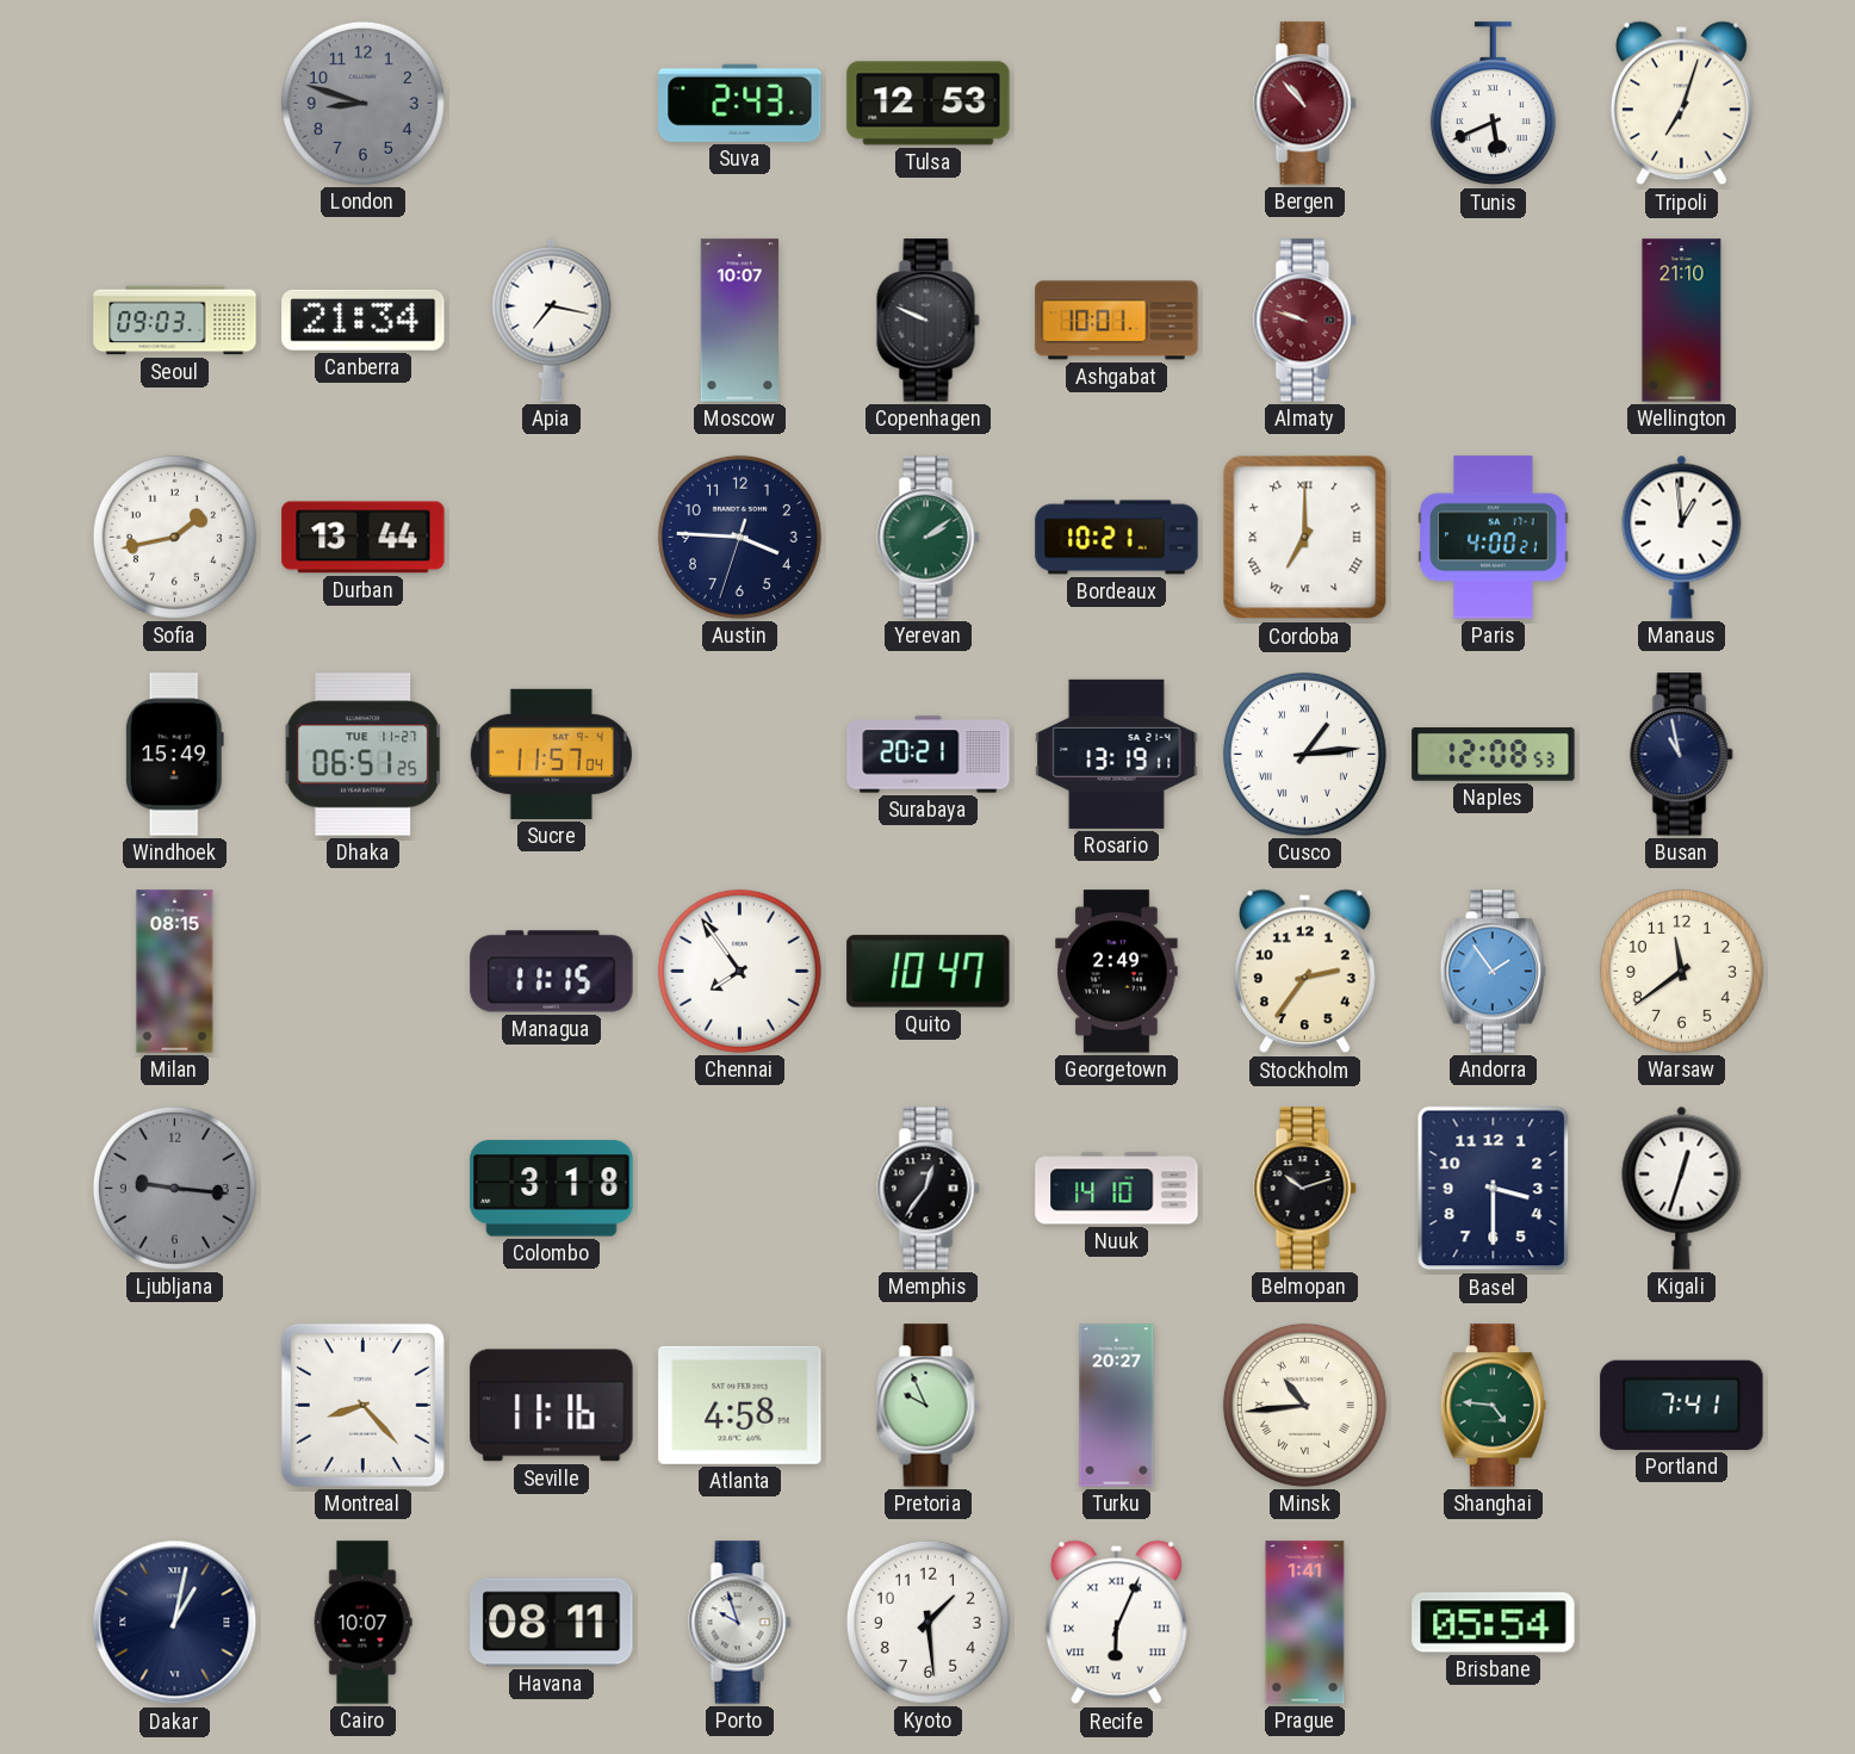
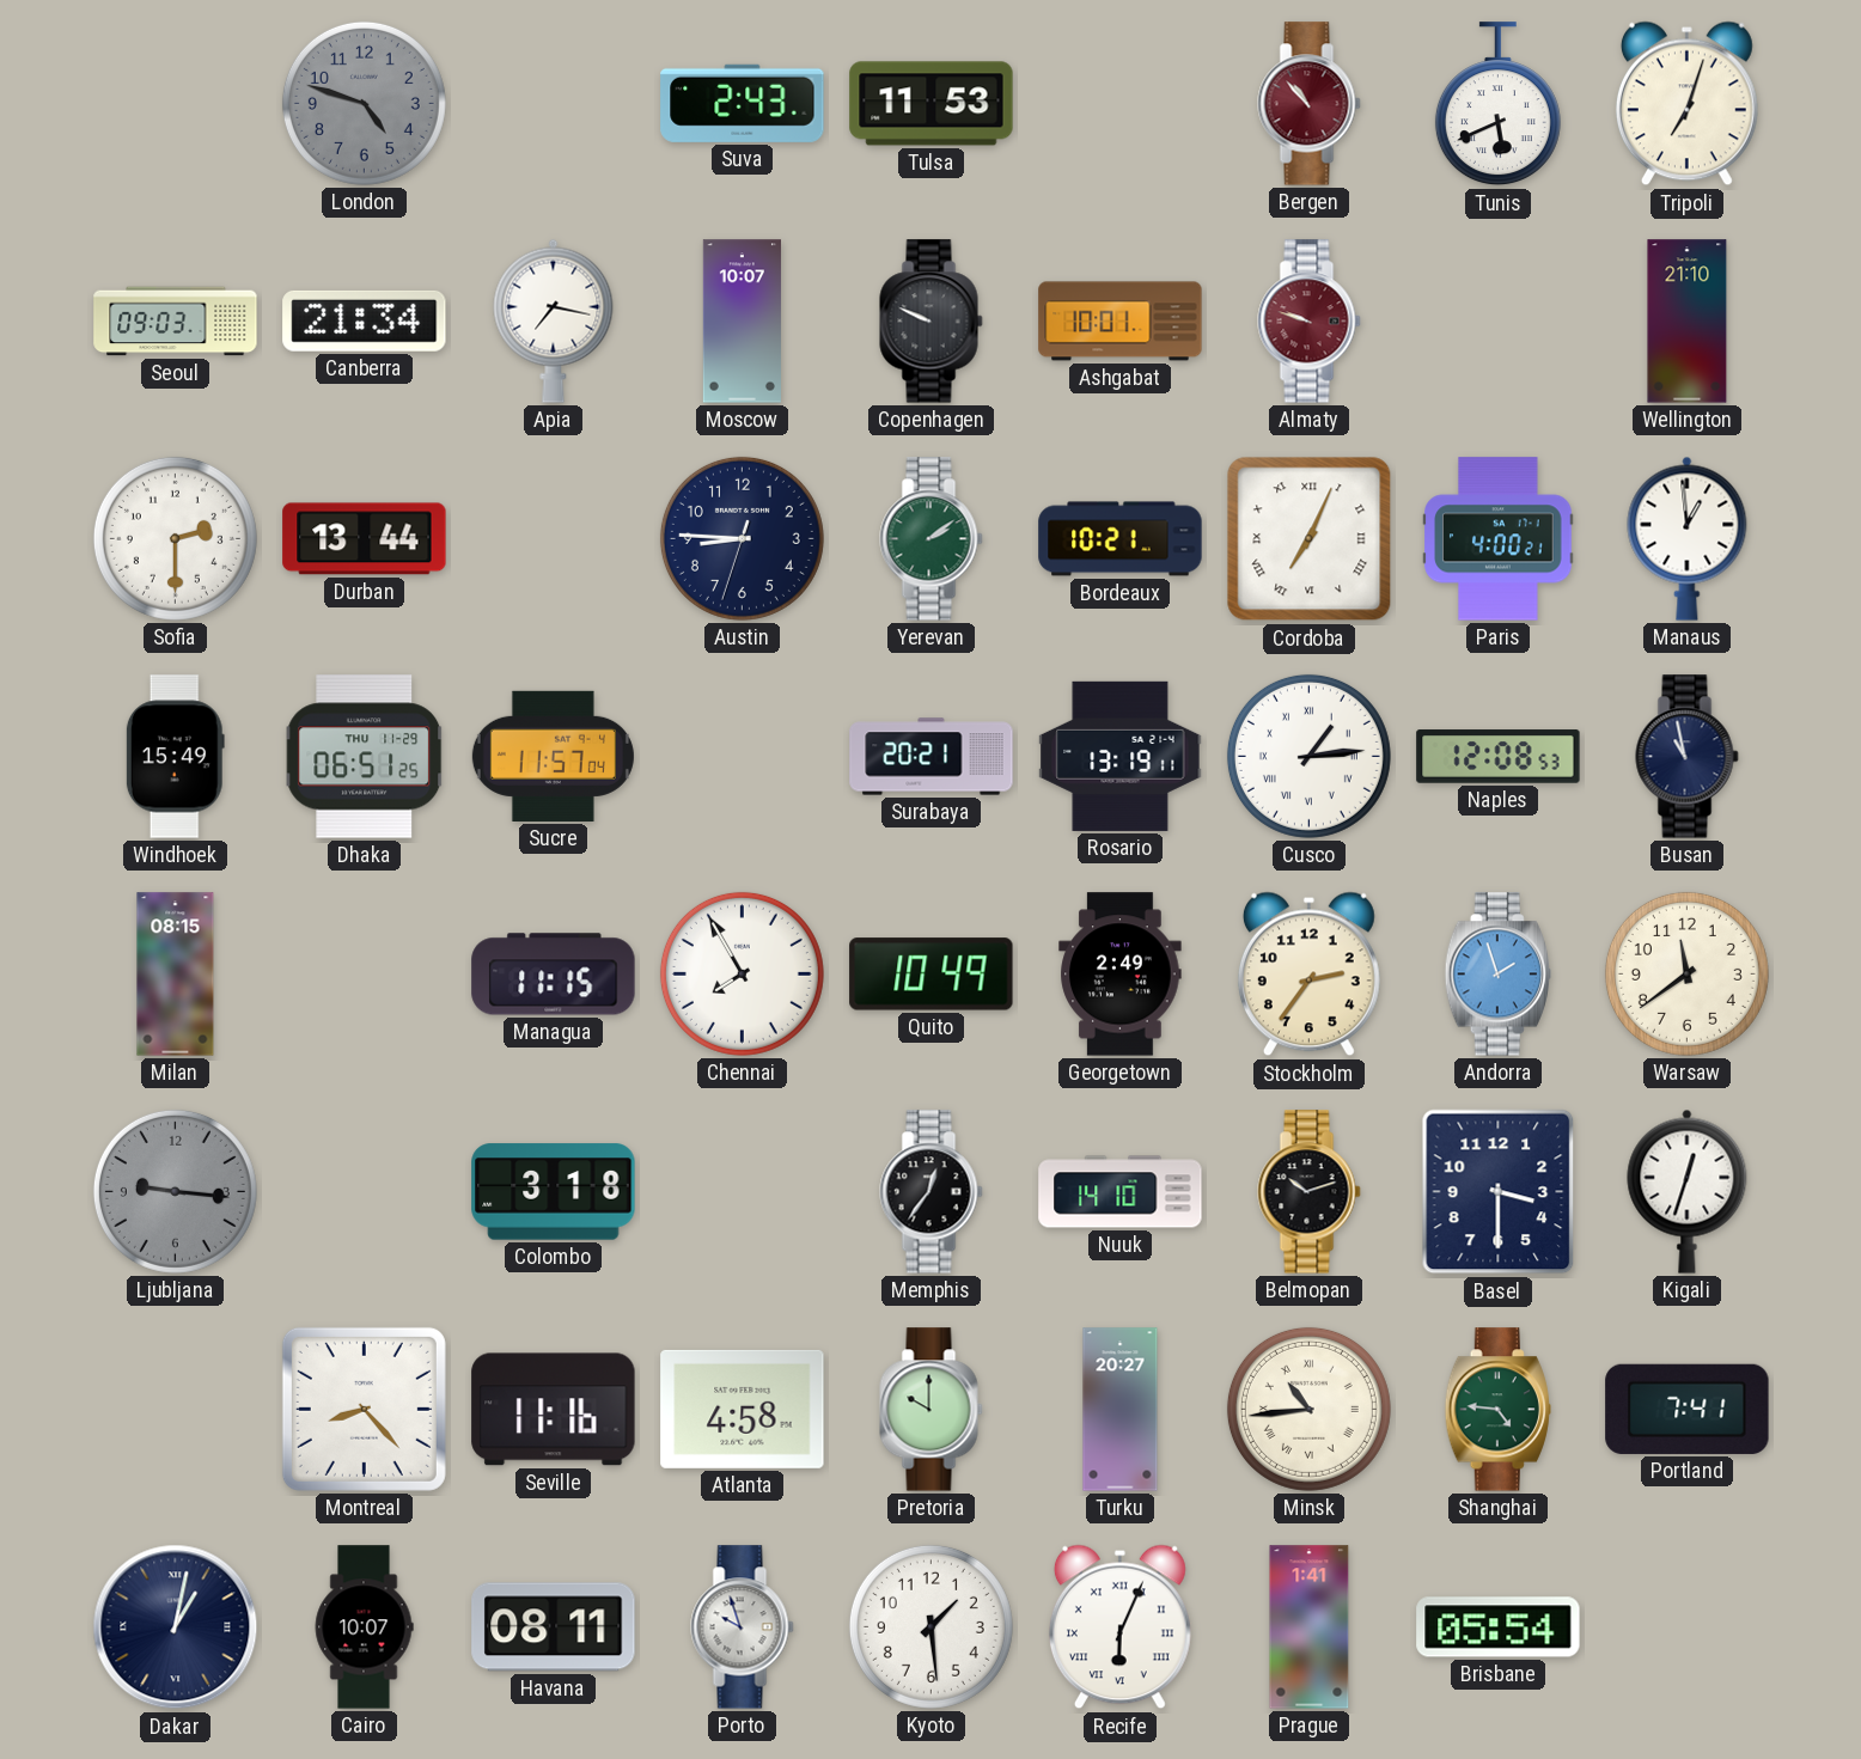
London: 8:48 -> 4:48 (364, 103)
Tulsa: 12:53 -> 11:53 (932, 104)
Sofia: 1:43 -> 2:30 (175, 538)
Austin: 3:45 -> 8:45 (742, 538)
Cordoba: 7:00 -> 7:04 (1310, 539)
Dhaka date: TUE 11-27 -> THU 11-29 (365, 757)
Chennai: 7:54 -> 7:55 (742, 973)
Quito: 10:47 -> 10:49 (932, 975)
Andorra: 1:54 -> 1:57 (1497, 975)
Pretoria: 9:56 -> 10:00 (932, 1410)
